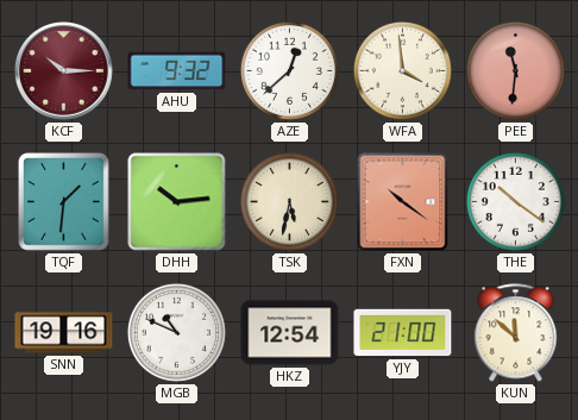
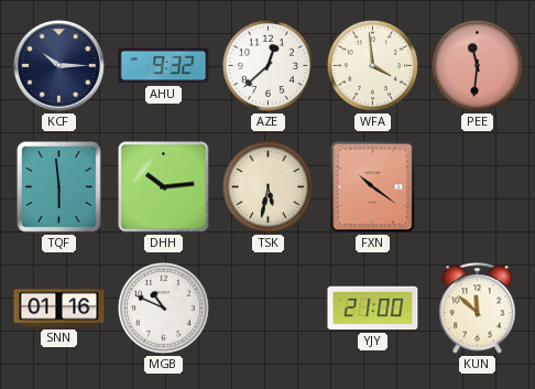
KCF dial: burgundy -> navy (59, 66)
TQF: 1:31 -> 5:59 (59, 187)
THE: 10:21 -> none (515, 201)
SNN: 19:16 -> 01:16 (59, 309)
HKZ: 12:54 -> none (290, 333)
